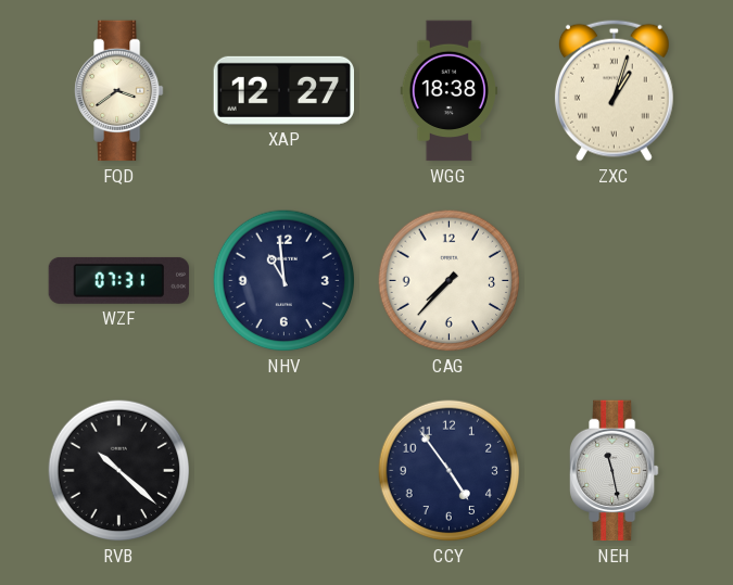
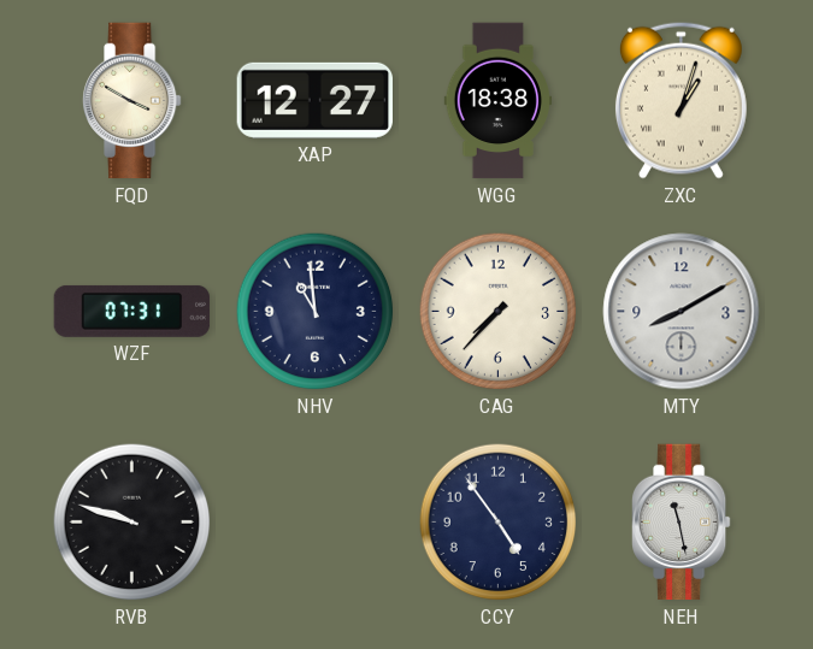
FQD: 3:39 -> 3:50 (132, 101)
MTY: none -> 8:10 (682, 312)
RVB: 10:22 -> 9:48 (132, 523)
